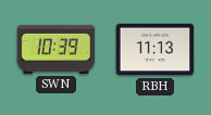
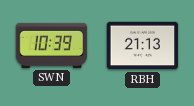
RBH: 11:13 -> 21:13 (143, 46)
